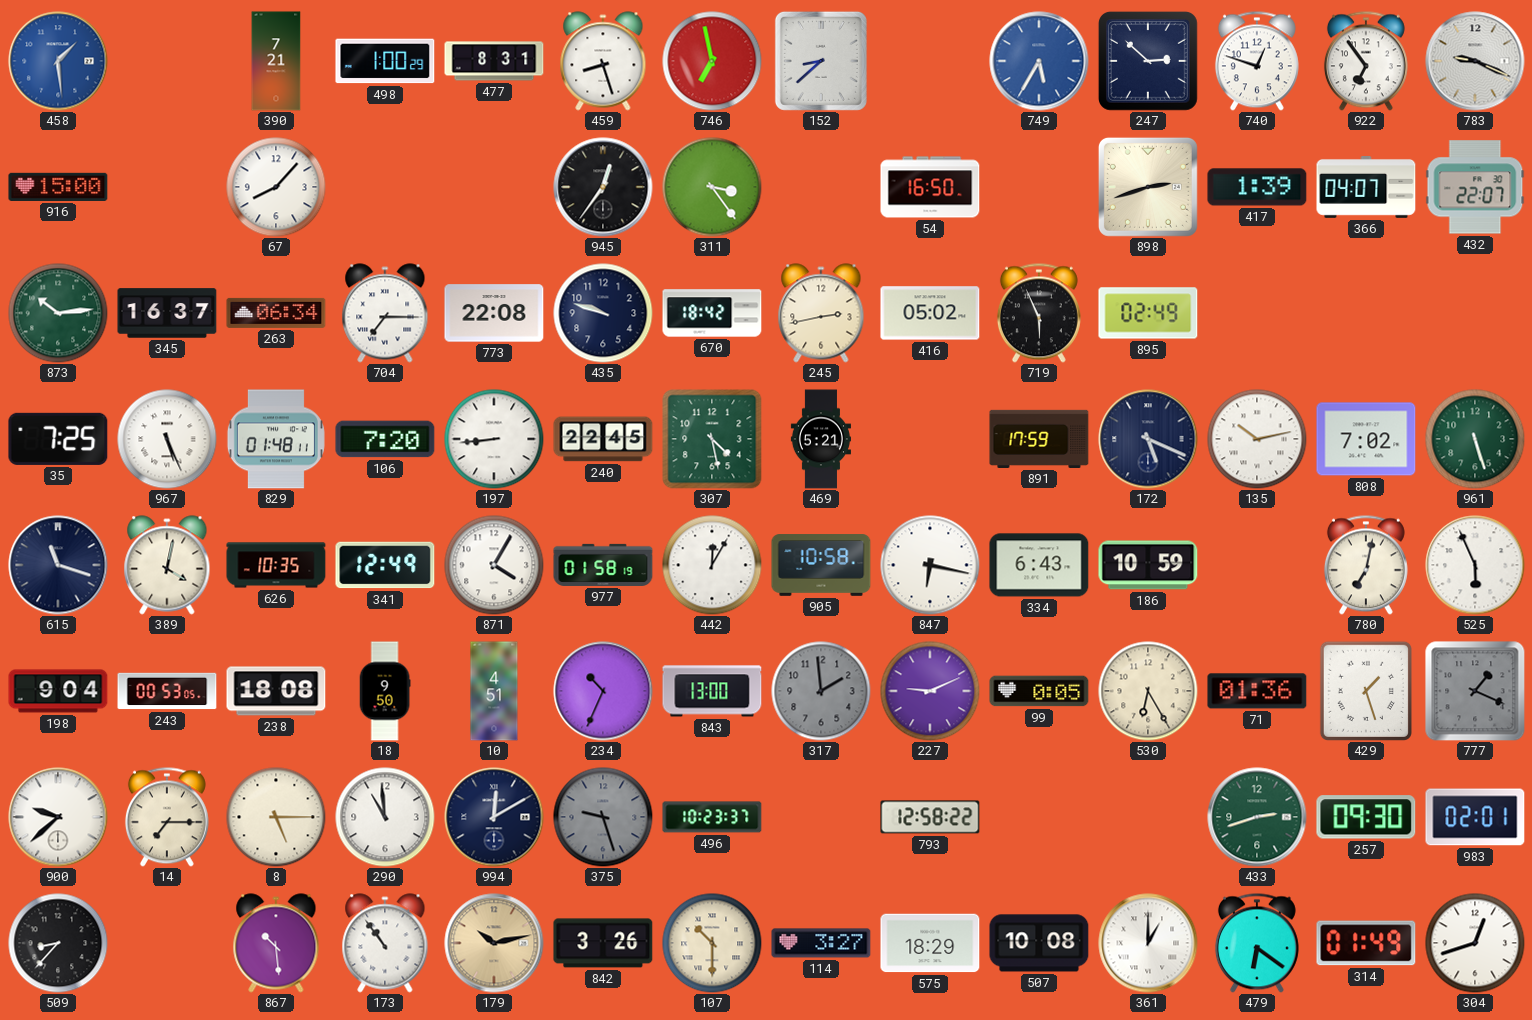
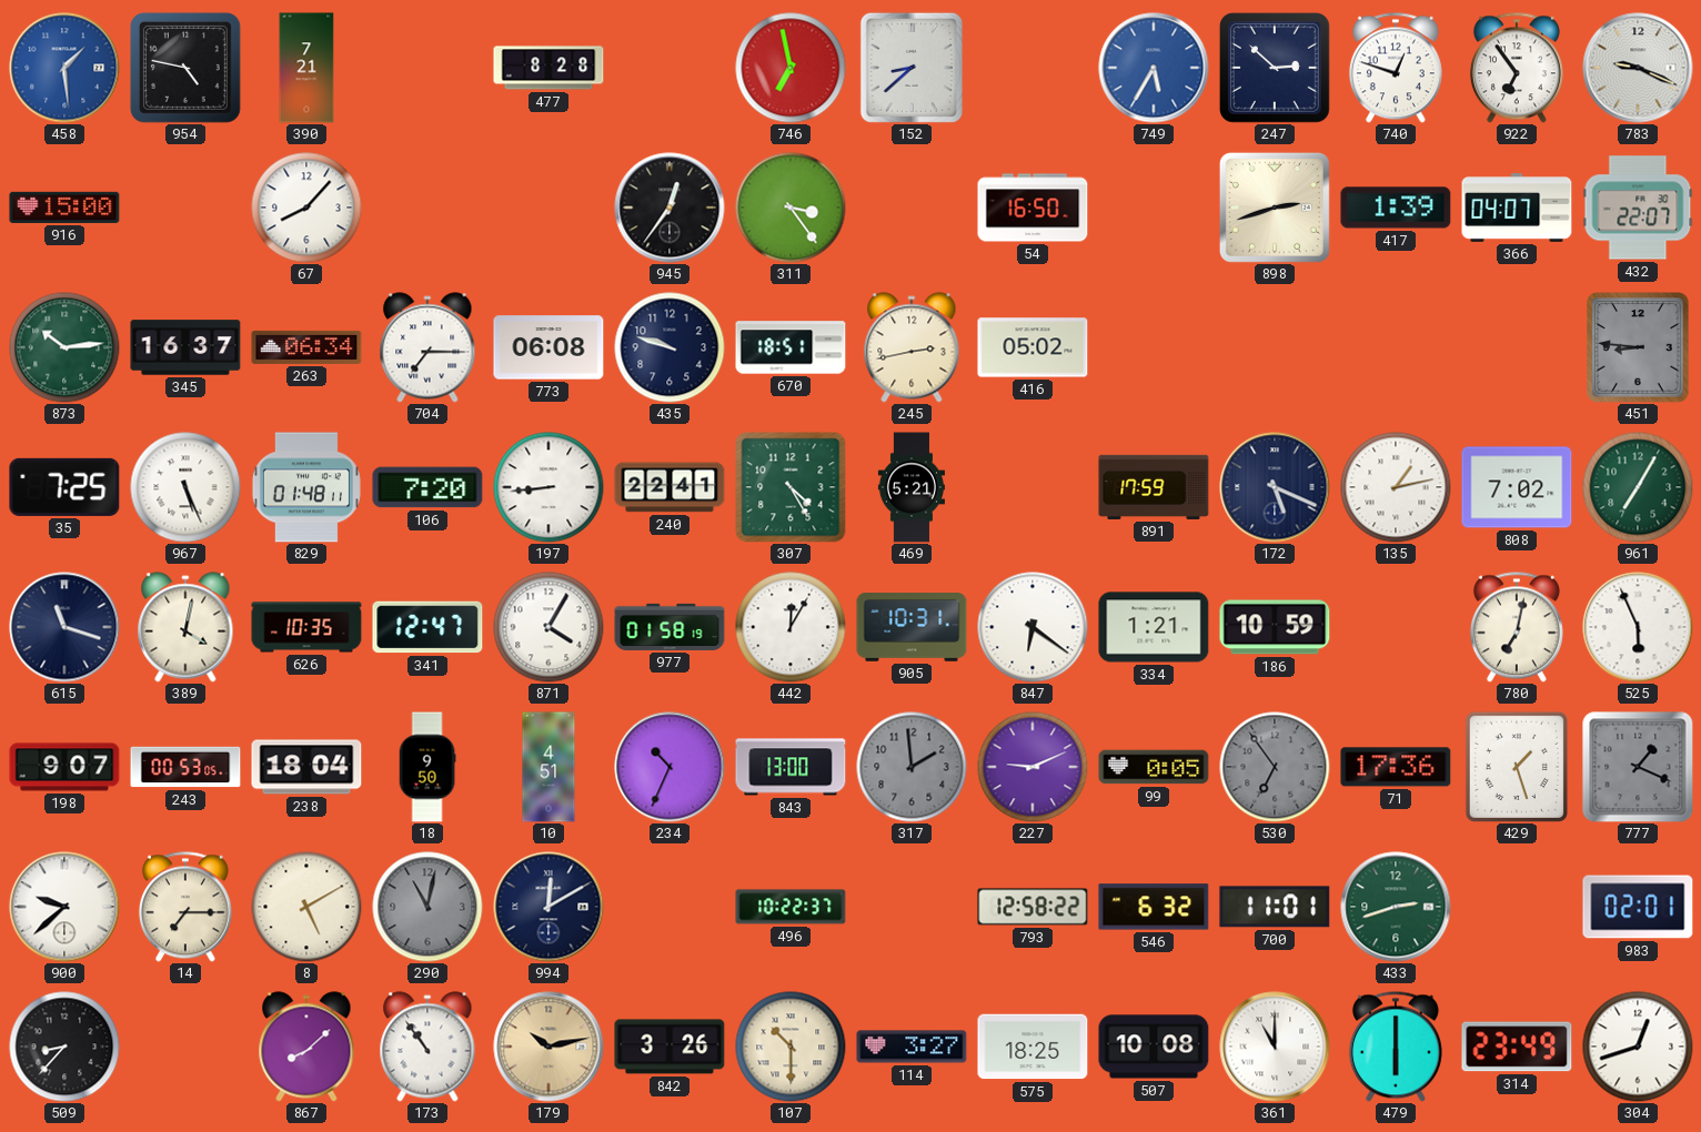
954: none -> 4:47 (185, 68)
498: 1:00 -> none (385, 61)
477: 8:31 -> 8:28 (548, 68)
459: 8:27 -> none (603, 61)
773: 22:08 -> 06:08 (548, 347)
670: 18:42 -> 18:51 (791, 347)
719: 5:56 -> none (1039, 313)
895: 02:49 -> none (1148, 313)
451: none -> 8:46 (1638, 347)
240: 22:45 -> 22:41 (670, 487)
307: 4:28 -> 4:25 (791, 487)
135: 10:13 -> 1:13 (1396, 487)
961: 5:27 -> 7:05 (1638, 487)
341: 12:49 -> 12:47 (427, 627)
905: 10:58 -> 10:31 (912, 627)
847: 6:17 -> 6:21 (1033, 627)
334: 6:43 -> 1:21 (1154, 627)
198: 9:04 -> 9:07 (64, 767)
238: 18:08 -> 18:04 (306, 767)
530: 6:25 -> 6:54 (1275, 767)
530 dial: cream -> grey (1275, 767)
71: 01:36 -> 17:36 (1396, 767)
8: 5:15 -> 5:10 (306, 907)
290: 10:59 -> 11:02 (427, 907)
290 dial: white -> grey (427, 907)
375: 9:27 -> none (603, 817)
496: 10:23 -> 10:22 (791, 907)
546: none -> 6:32 (1154, 907)
700: none -> 11:01 (1275, 907)
257: 09:30 -> none (1366, 817)
867: 10:29 -> 8:08 (306, 1047)
575: 18:29 -> 18:25 (1033, 1047)
361: 1:00 -> 11:00 (1275, 1047)
479: 6:21 -> 6:00 (1396, 1047)
314: 01:49 -> 23:49 (1517, 1047)
